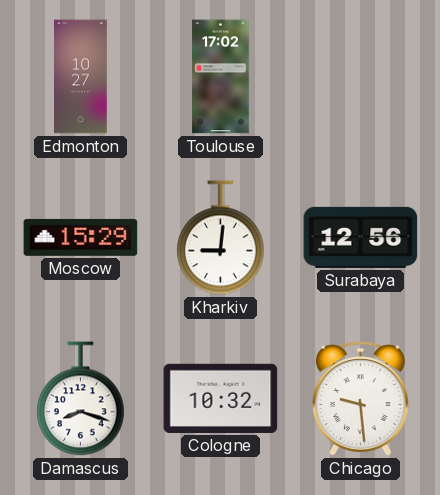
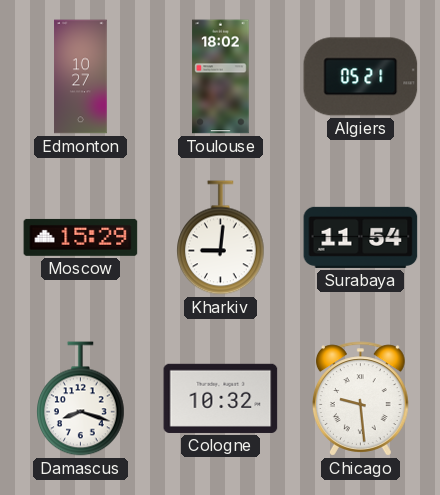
Toulouse: 17:02 -> 18:02 (221, 77)
Algiers: none -> 05:21 (361, 77)
Surabaya: 12:56 -> 11:54 (361, 237)
